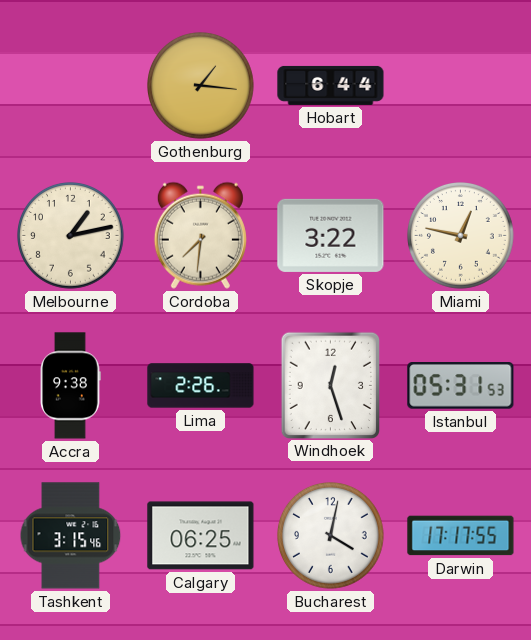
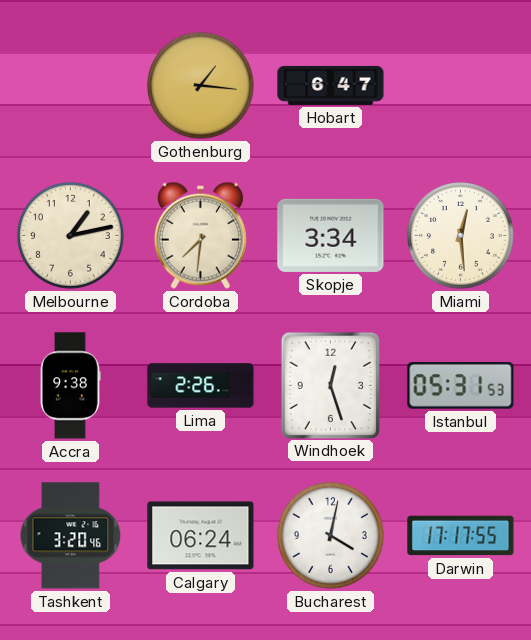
Hobart: 6:44 -> 6:47 (331, 85)
Skopje: 3:22 -> 3:34 (331, 235)
Miami: 12:47 -> 12:29 (461, 236)
Tashkent: 3:15 -> 3:20 (71, 536)
Calgary: 06:25 -> 06:24 (201, 536)
